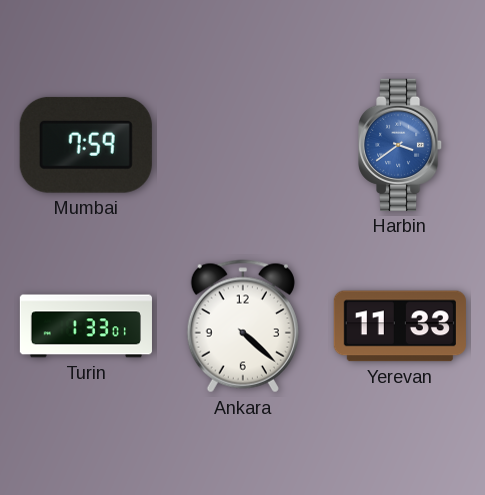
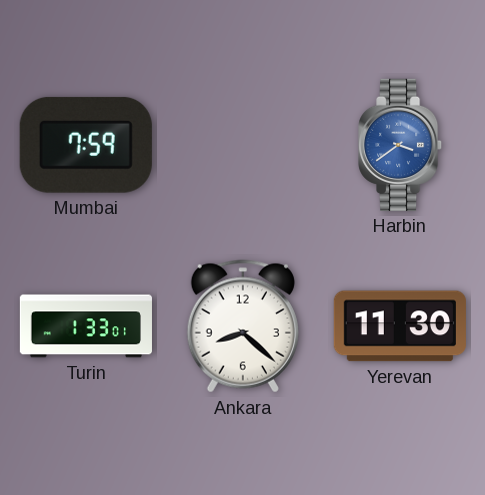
Ankara: 4:22 -> 8:22 (243, 326)
Yerevan: 11:33 -> 11:30 (400, 326)
